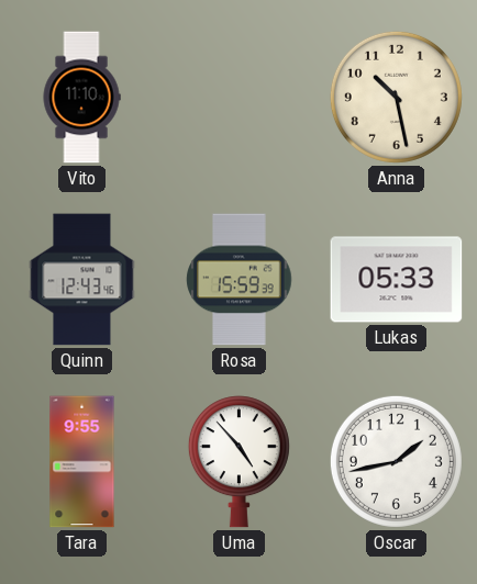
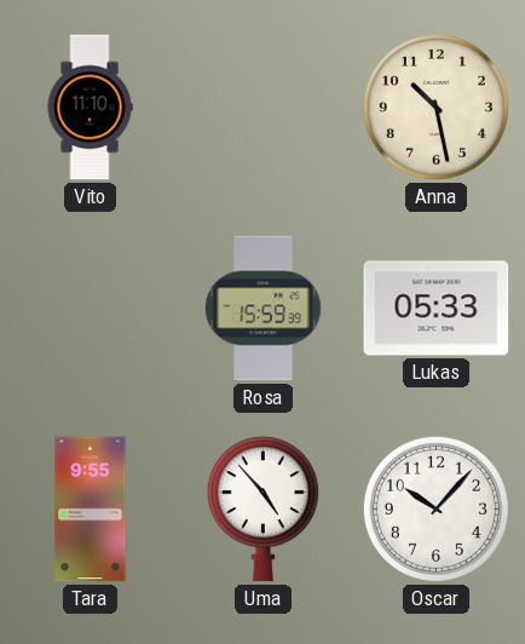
Quinn: 12:43 -> none (82, 280)
Oscar: 1:43 -> 10:07 (435, 508)
